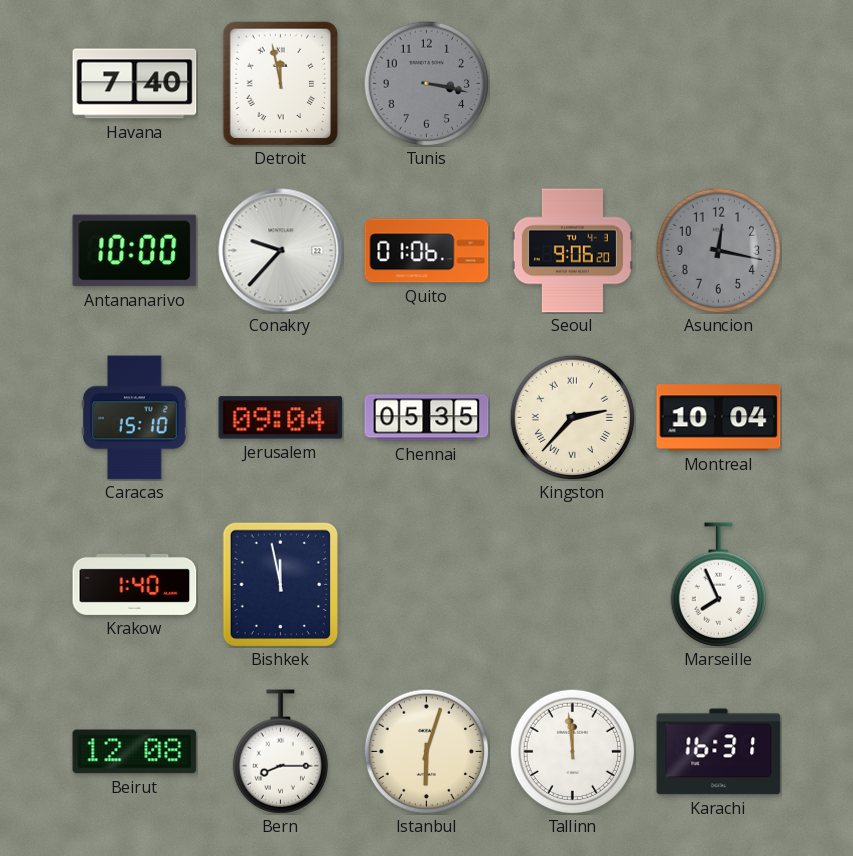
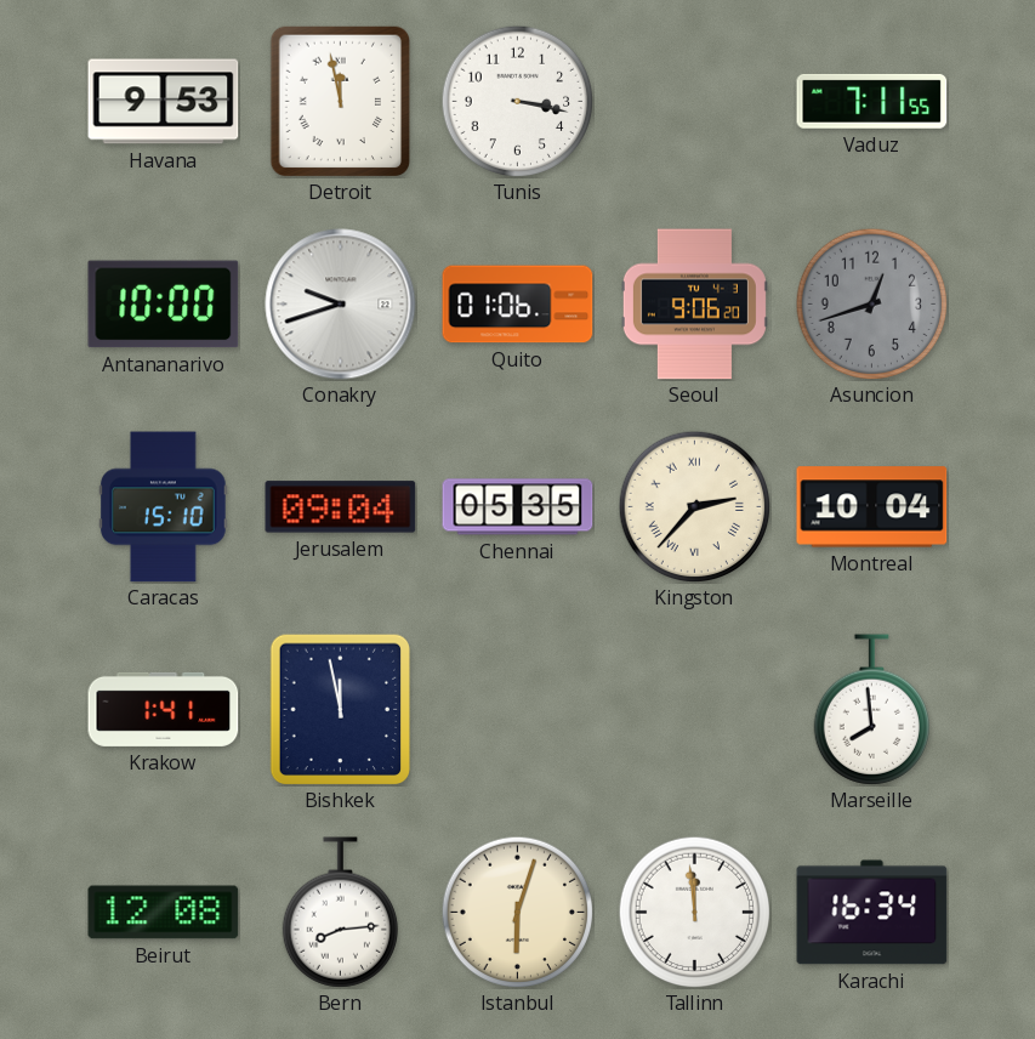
Havana: 7:40 -> 9:53 (164, 102)
Tunis dial: grey -> white (517, 101)
Vaduz: none -> 7:11 (872, 101)
Conakry: 9:37 -> 9:42 (341, 305)
Asuncion: 12:17 -> 12:42 (871, 303)
Krakow: 1:40 -> 1:41 (164, 709)
Marseille: 7:56 -> 7:59 (871, 710)
Bern: 8:15 -> 8:14 (340, 913)
Karachi: 16:31 -> 16:34 (872, 913)
